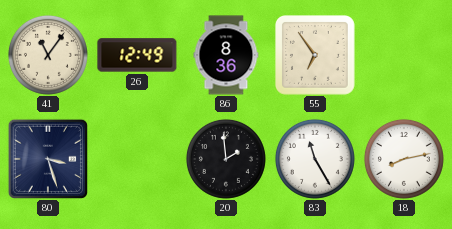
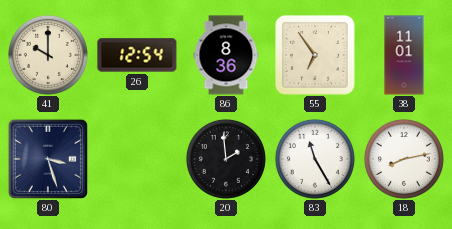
41: 11:06 -> 10:00 (48, 55)
26: 12:49 -> 12:54 (137, 55)
38: none -> 11:01 (404, 55)
